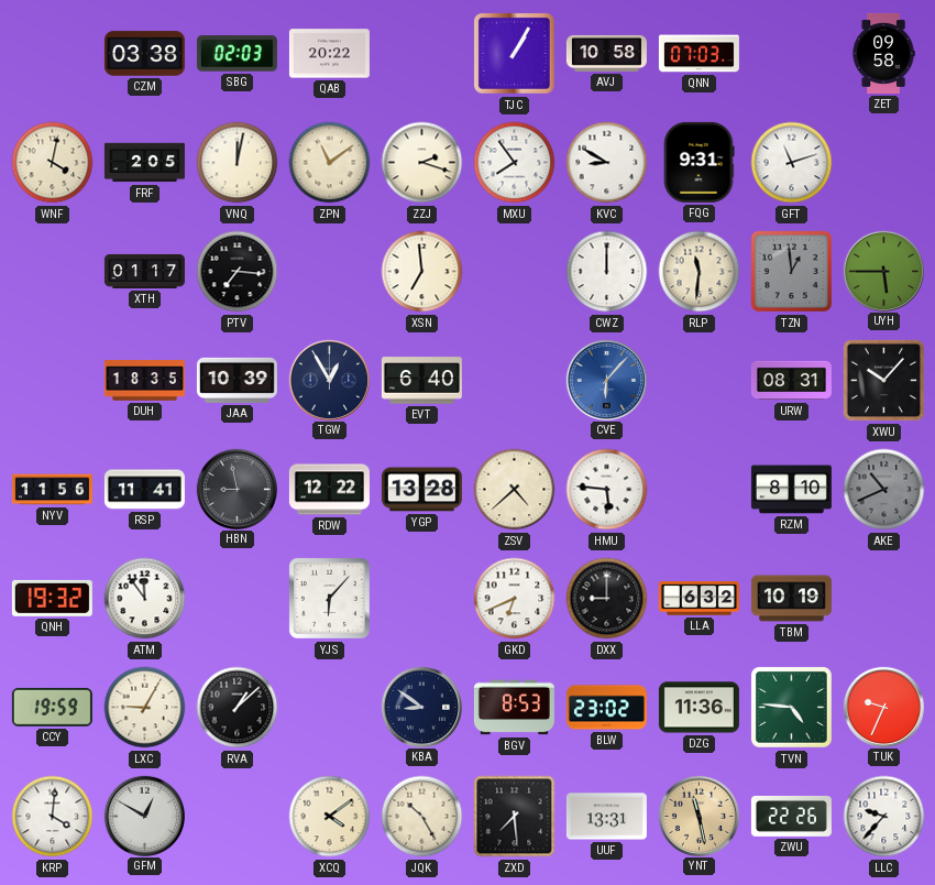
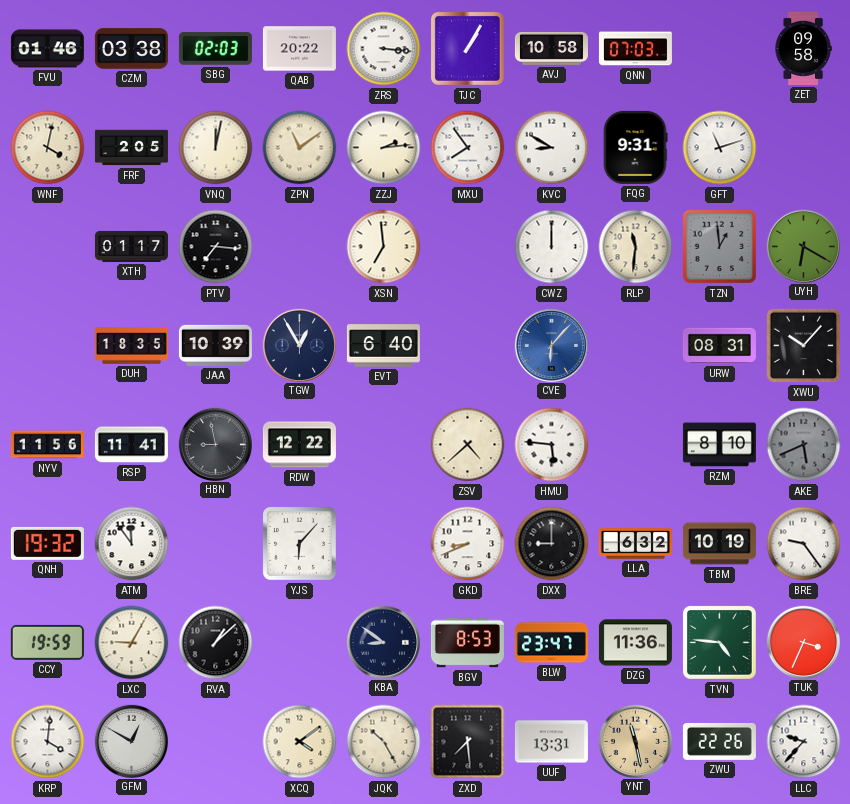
FVU: none -> 01:46 (47, 49)
ZRS: none -> 3:16 (384, 49)
ZZJ: 2:18 -> 2:14 (384, 148)
UYH: 5:45 -> 6:20 (803, 246)
YGP: 13:28 -> none (421, 490)
AKE: 10:41 -> 5:41 (804, 445)
GKD: 6:41 -> 8:41 (468, 544)
BRE: none -> 9:24 (804, 544)
BLW: 23:02 -> 23:47 (551, 643)
TUK: 9:34 -> 3:34 (803, 642)
